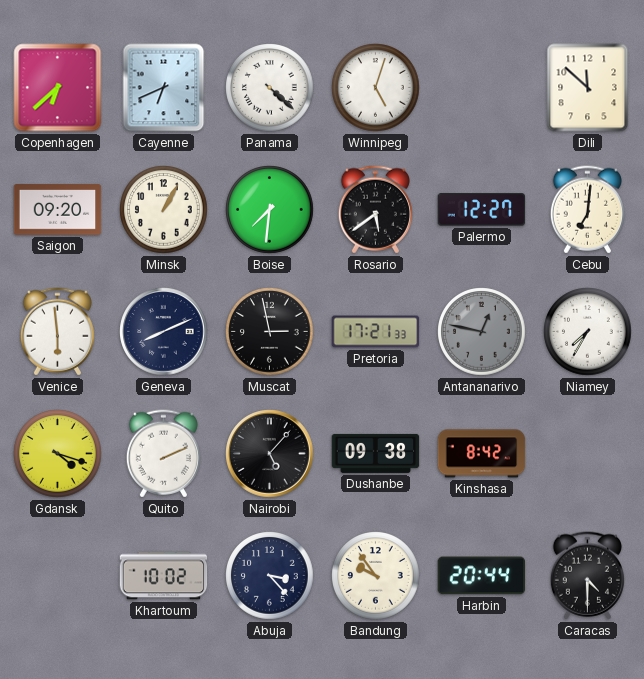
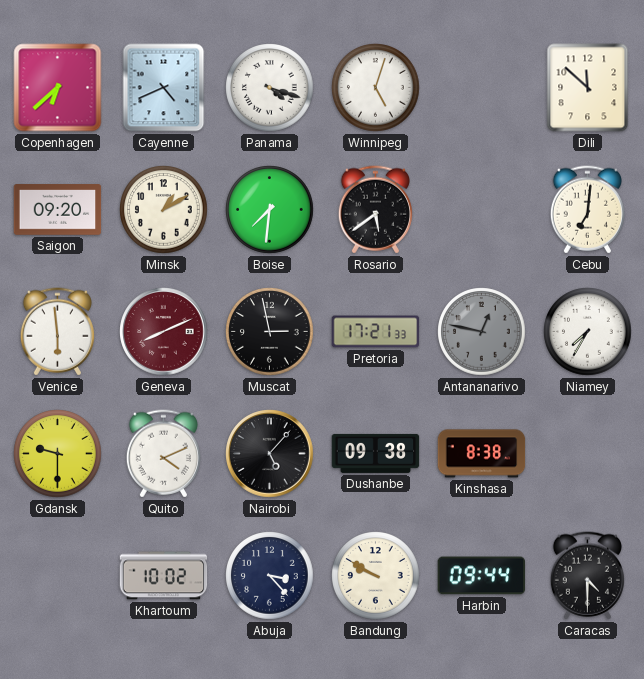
Cayenne: 6:41 -> 4:41 (164, 88)
Panama: 4:22 -> 4:18 (270, 88)
Minsk: 1:05 -> 1:10 (164, 210)
Palermo: 12:27 -> none (482, 210)
Geneva dial: navy -> burgundy (164, 332)
Gdansk: 4:18 -> 9:30 (58, 454)
Quito: 2:11 -> 4:11 (163, 454)
Kinshasa: 8:42 -> 8:38 (482, 454)
Bandung: 9:54 -> 9:50 (376, 576)
Harbin: 20:44 -> 09:44 (482, 576)
